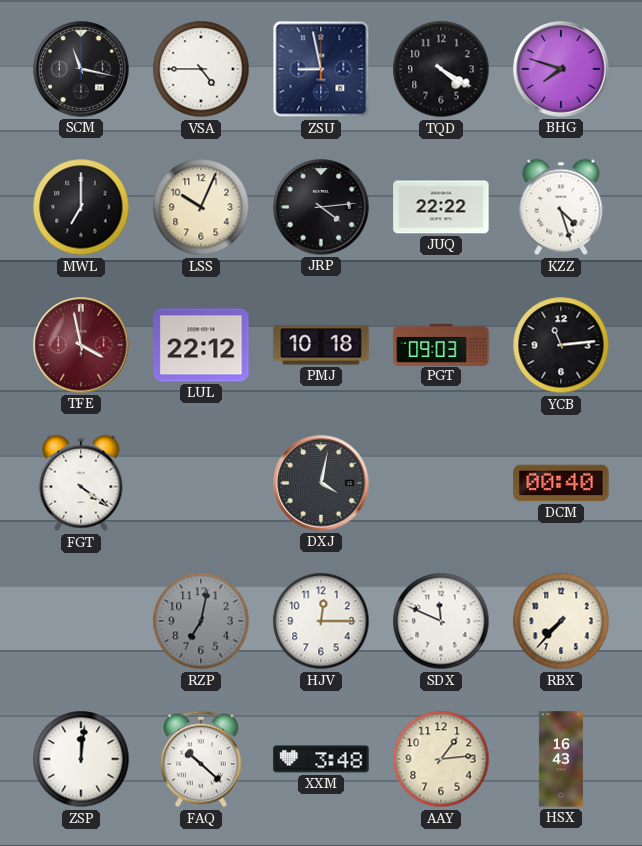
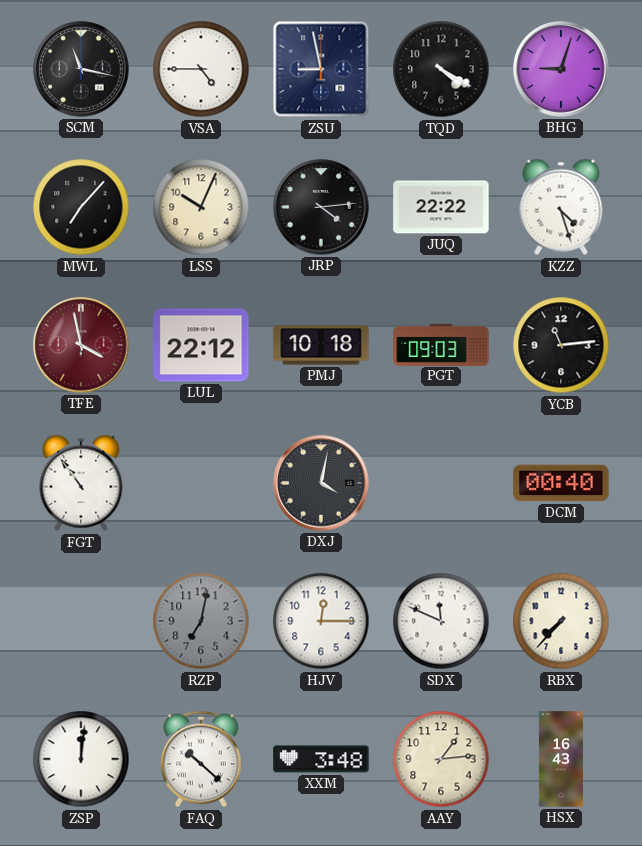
BHG: 7:48 -> 9:03 (561, 69)
MWL: 7:00 -> 7:07 (81, 207)
FGT: 4:21 -> 10:54 (81, 483)
